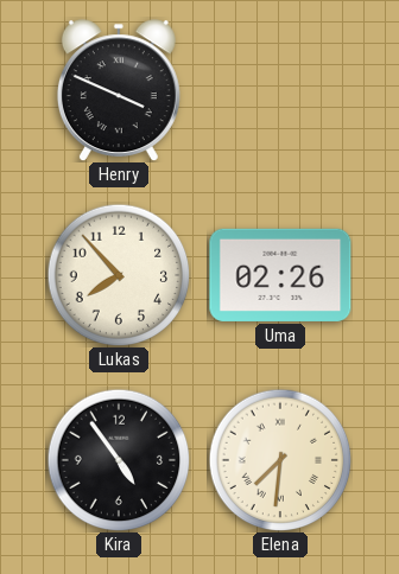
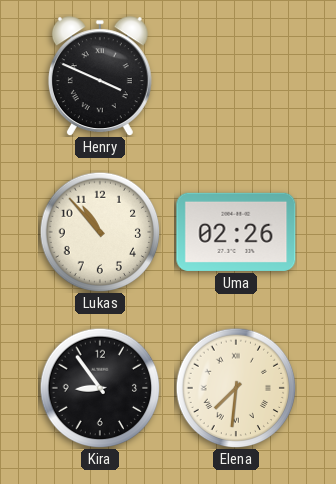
Lukas: 7:53 -> 10:53 (100, 232)
Kira: 4:54 -> 8:54 (100, 388)
